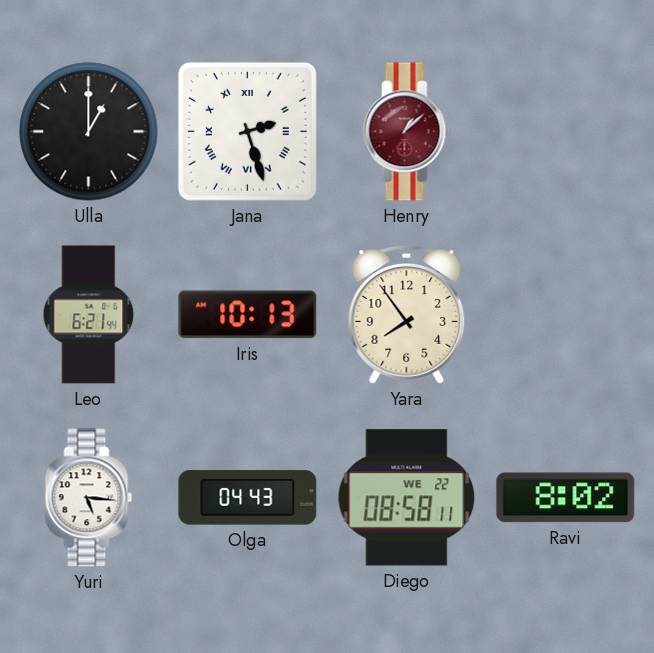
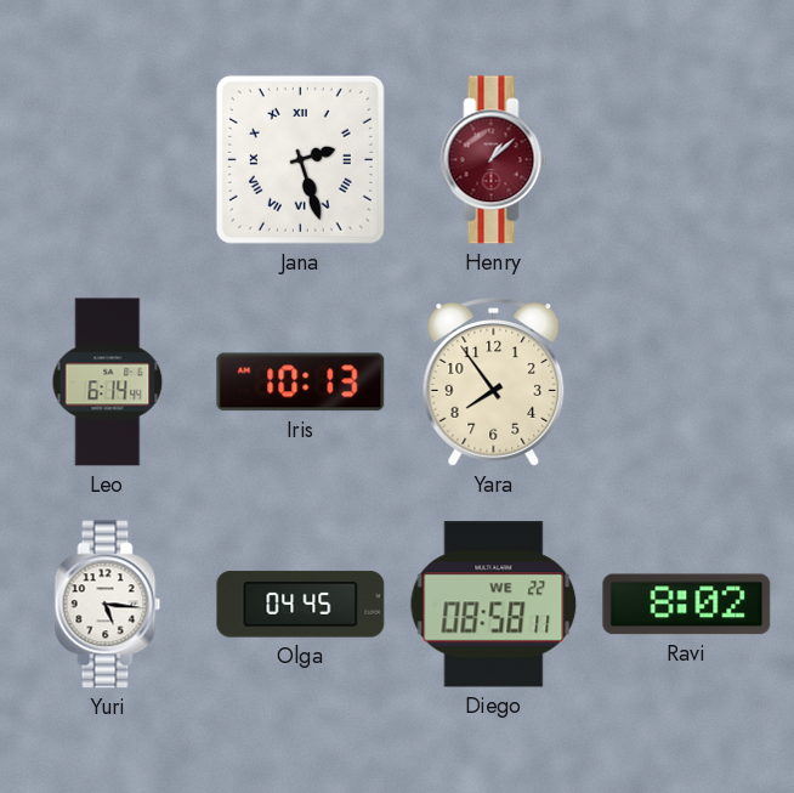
Ulla: 1:00 -> none (89, 132)
Leo: 6:21 -> 6:14 (108, 383)
Olga: 04:43 -> 04:45 (301, 605)
